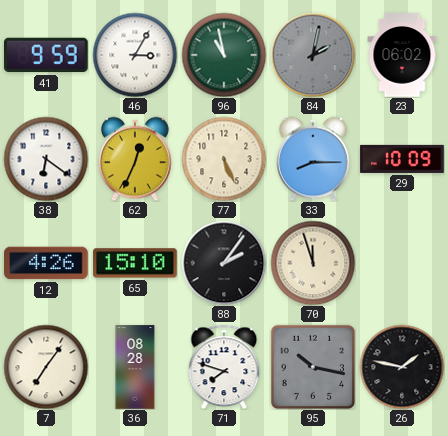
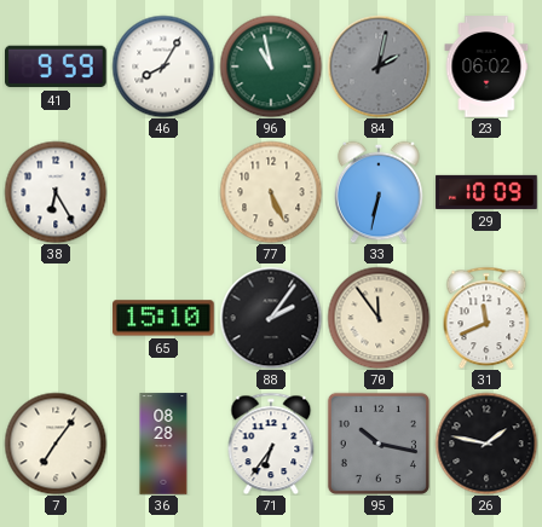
46: 3:05 -> 8:05 (163, 66)
38: 6:21 -> 6:25 (56, 192)
62: 12:34 -> none (135, 159)
33: 8:15 -> 6:32 (379, 192)
12: 4:26 -> none (46, 263)
70: 11:57 -> 11:54 (379, 318)
31: none -> 11:41 (486, 318)
71: 7:48 -> 6:36 (271, 444)
